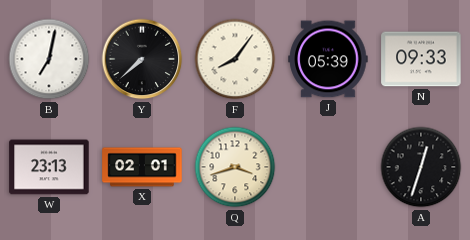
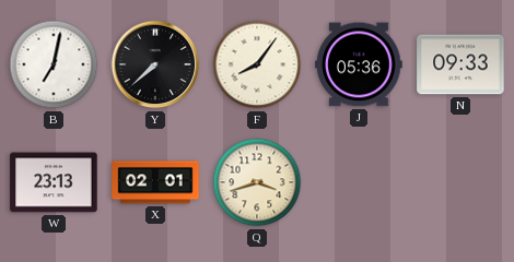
J: 05:39 -> 05:36 (359, 64)
A: 12:33 -> none (421, 167)
